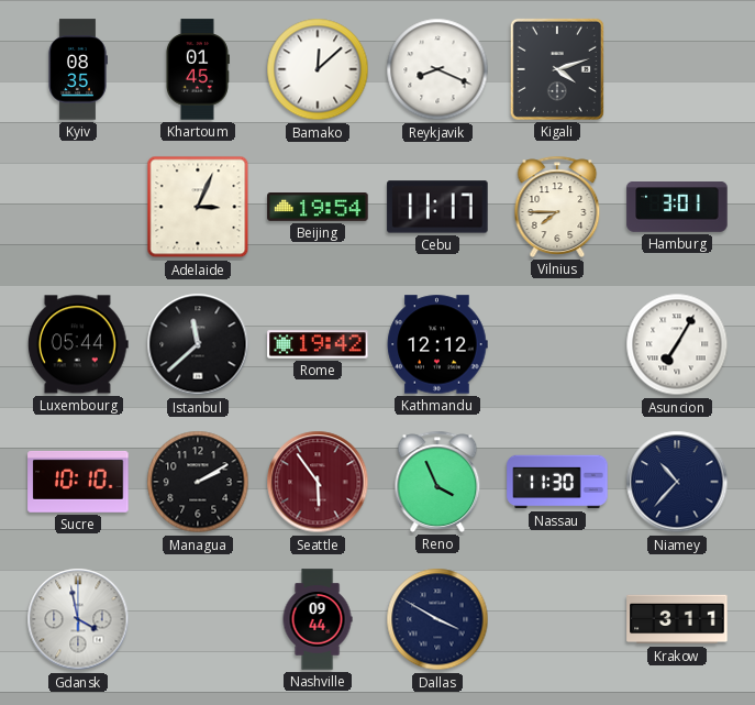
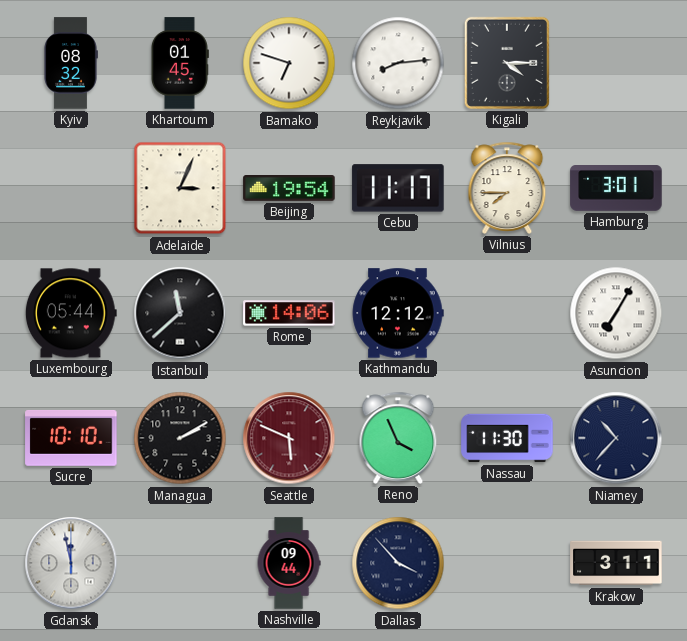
Kyiv: 08:35 -> 08:32 (71, 63)
Bamako: 12:08 -> 6:48 (289, 63)
Reykjavik: 8:19 -> 8:14 (398, 63)
Kigali: 4:12 -> 4:15 (507, 63)
Rome: 19:42 -> 14:06 (289, 313)
Seattle: 5:54 -> 5:49 (289, 438)
Gdansk: 3:58 -> 11:58 (71, 563)
Dallas: 3:50 -> 3:53 (398, 563)
